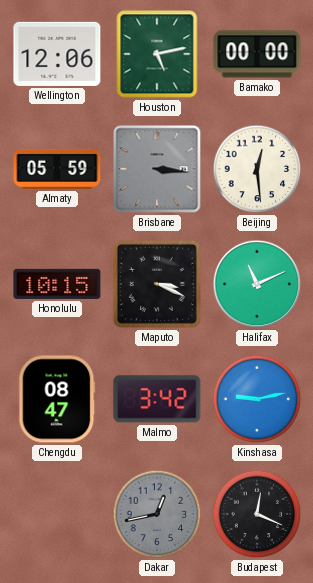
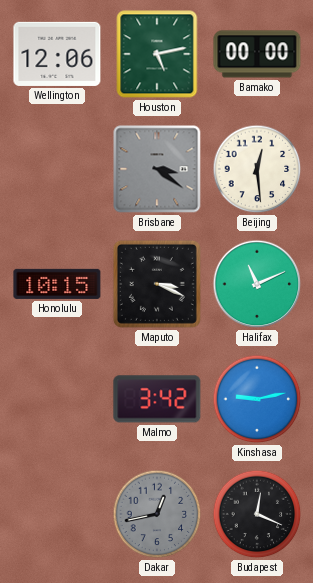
Almaty: 05:59 -> none (57, 169)
Brisbane: 3:16 -> 3:21 (157, 169)
Chengdu: 08:47 -> none (57, 399)
